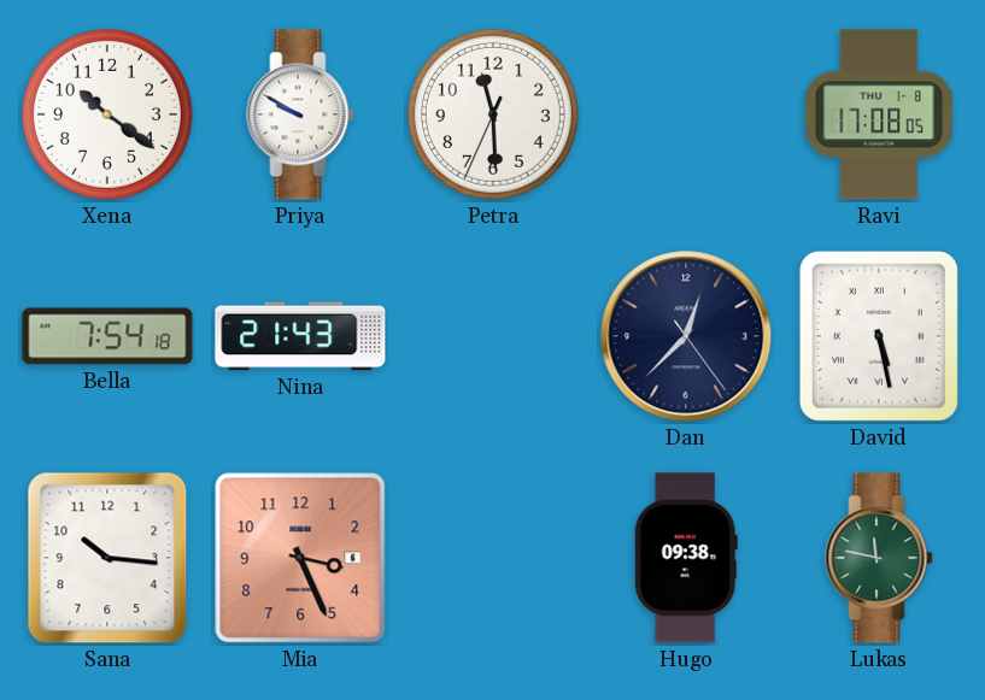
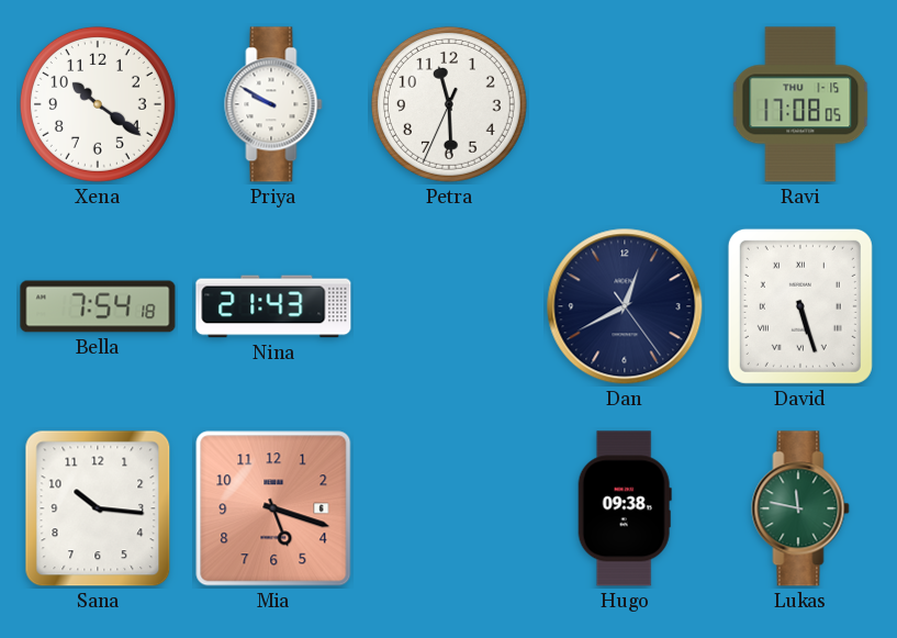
Ravi date: THU 1-8 -> THU 1-15 (800, 104)
Dan: 12:37 -> 12:40 (625, 306)
David: 5:28 -> 5:27 (800, 306)
Mia: 3:26 -> 5:18 (273, 508)
